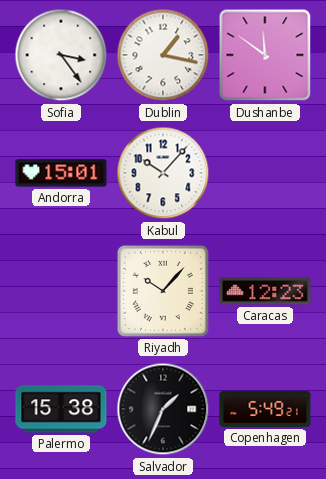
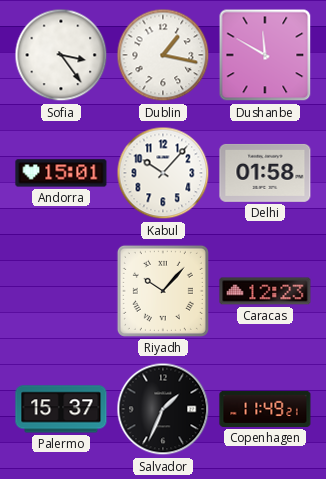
Dushanbe: 11:51 -> 11:50 (265, 55)
Delhi: none -> 01:58 (265, 173)
Palermo: 15:38 -> 15:37 (61, 409)
Copenhagen: 5:49 -> 11:49 (265, 409)
